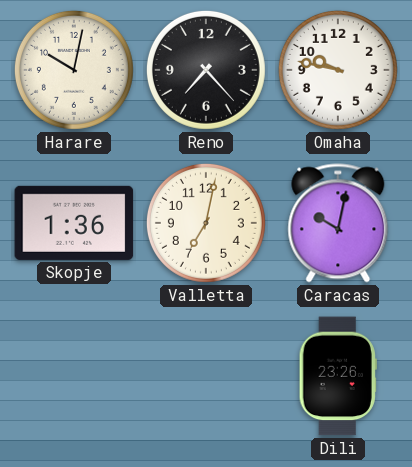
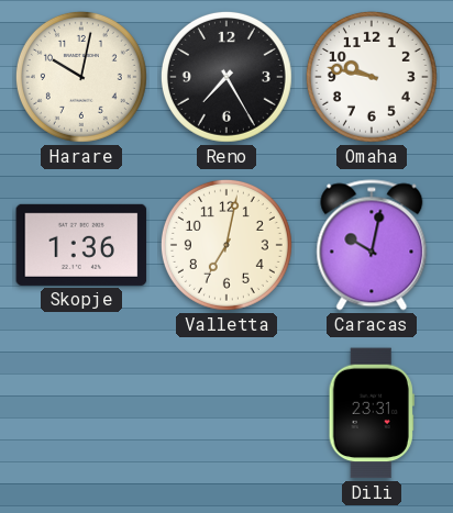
Reno: 7:23 -> 7:25 (226, 77)
Dili: 23:26 -> 23:31 (372, 413)
